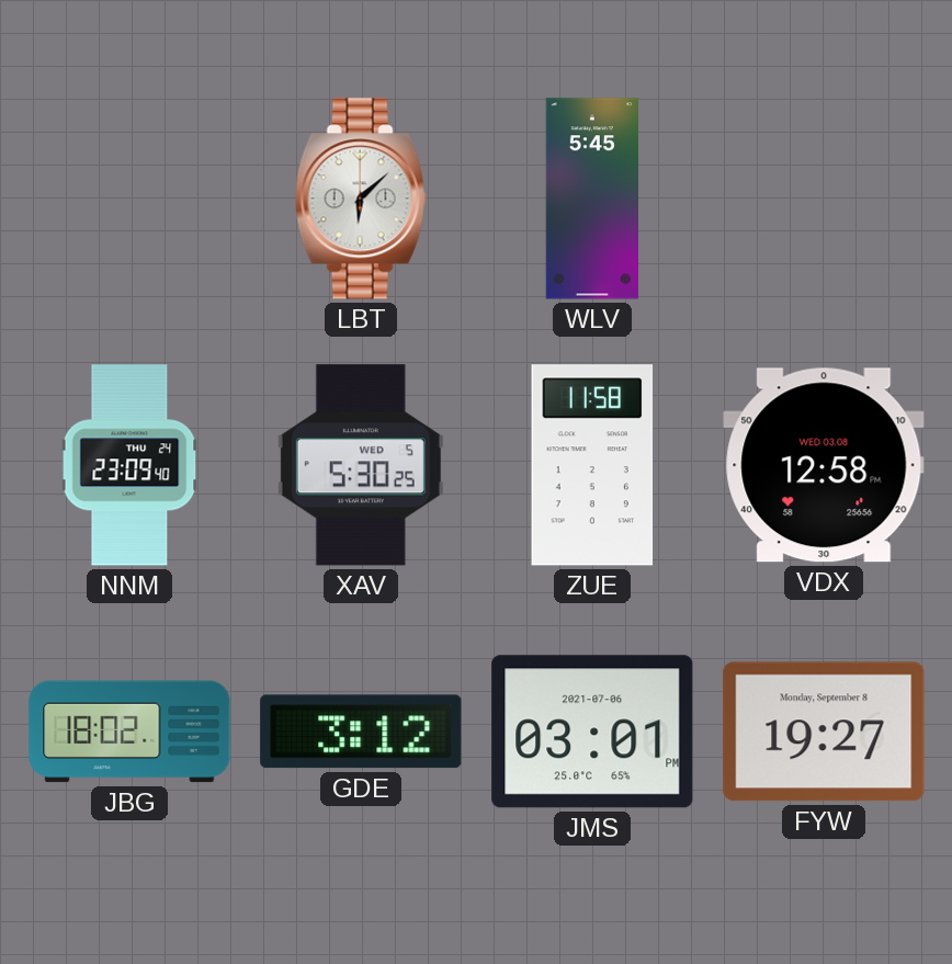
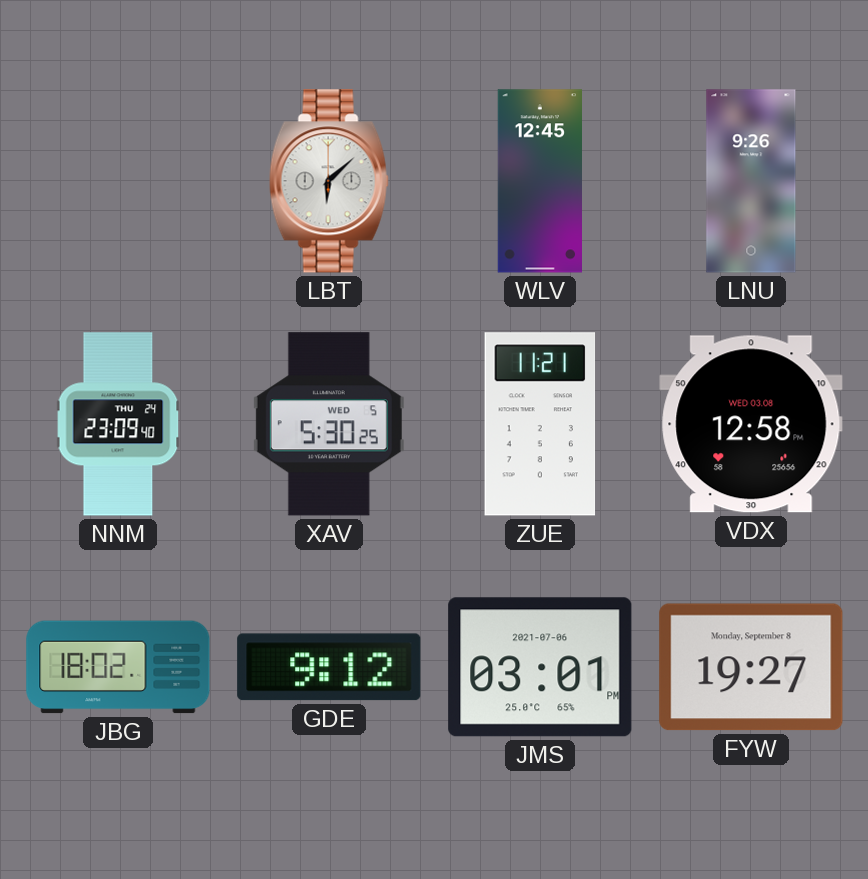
WLV: 5:45 -> 12:45 (539, 181)
LNU: none -> 9:26 (751, 181)
ZUE: 11:58 -> 11:21 (540, 424)
GDE: 3:12 -> 9:12 (329, 667)
